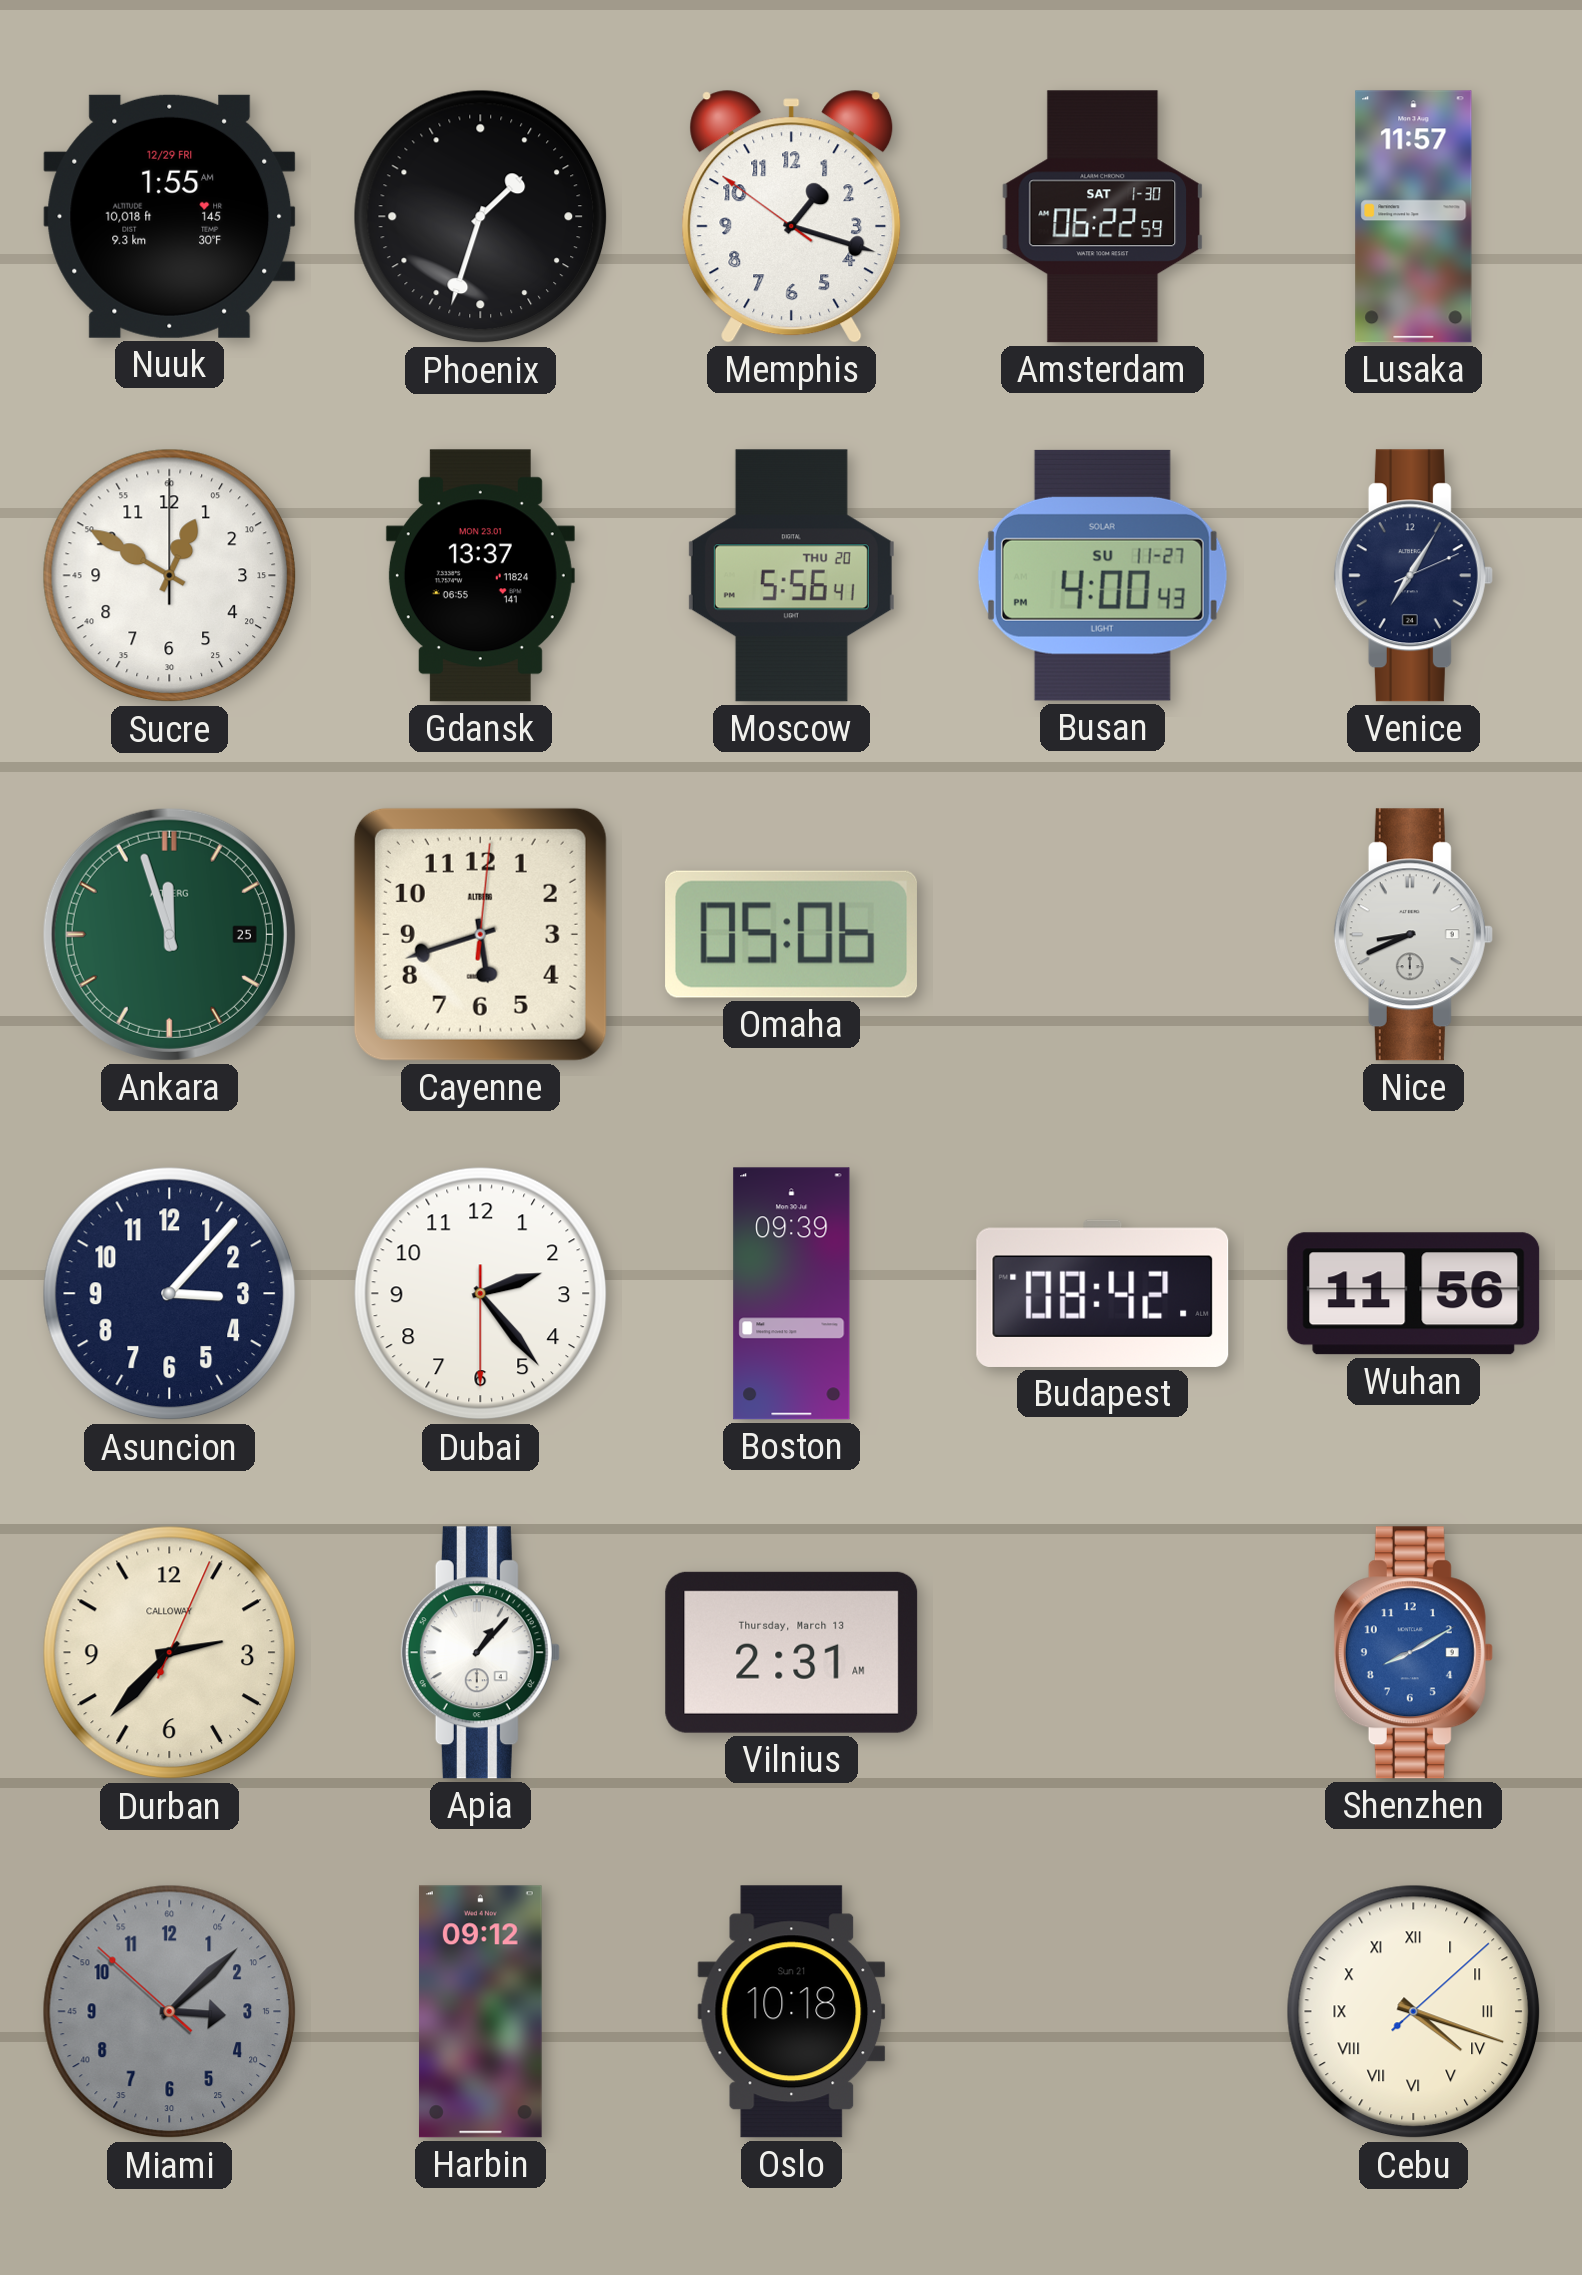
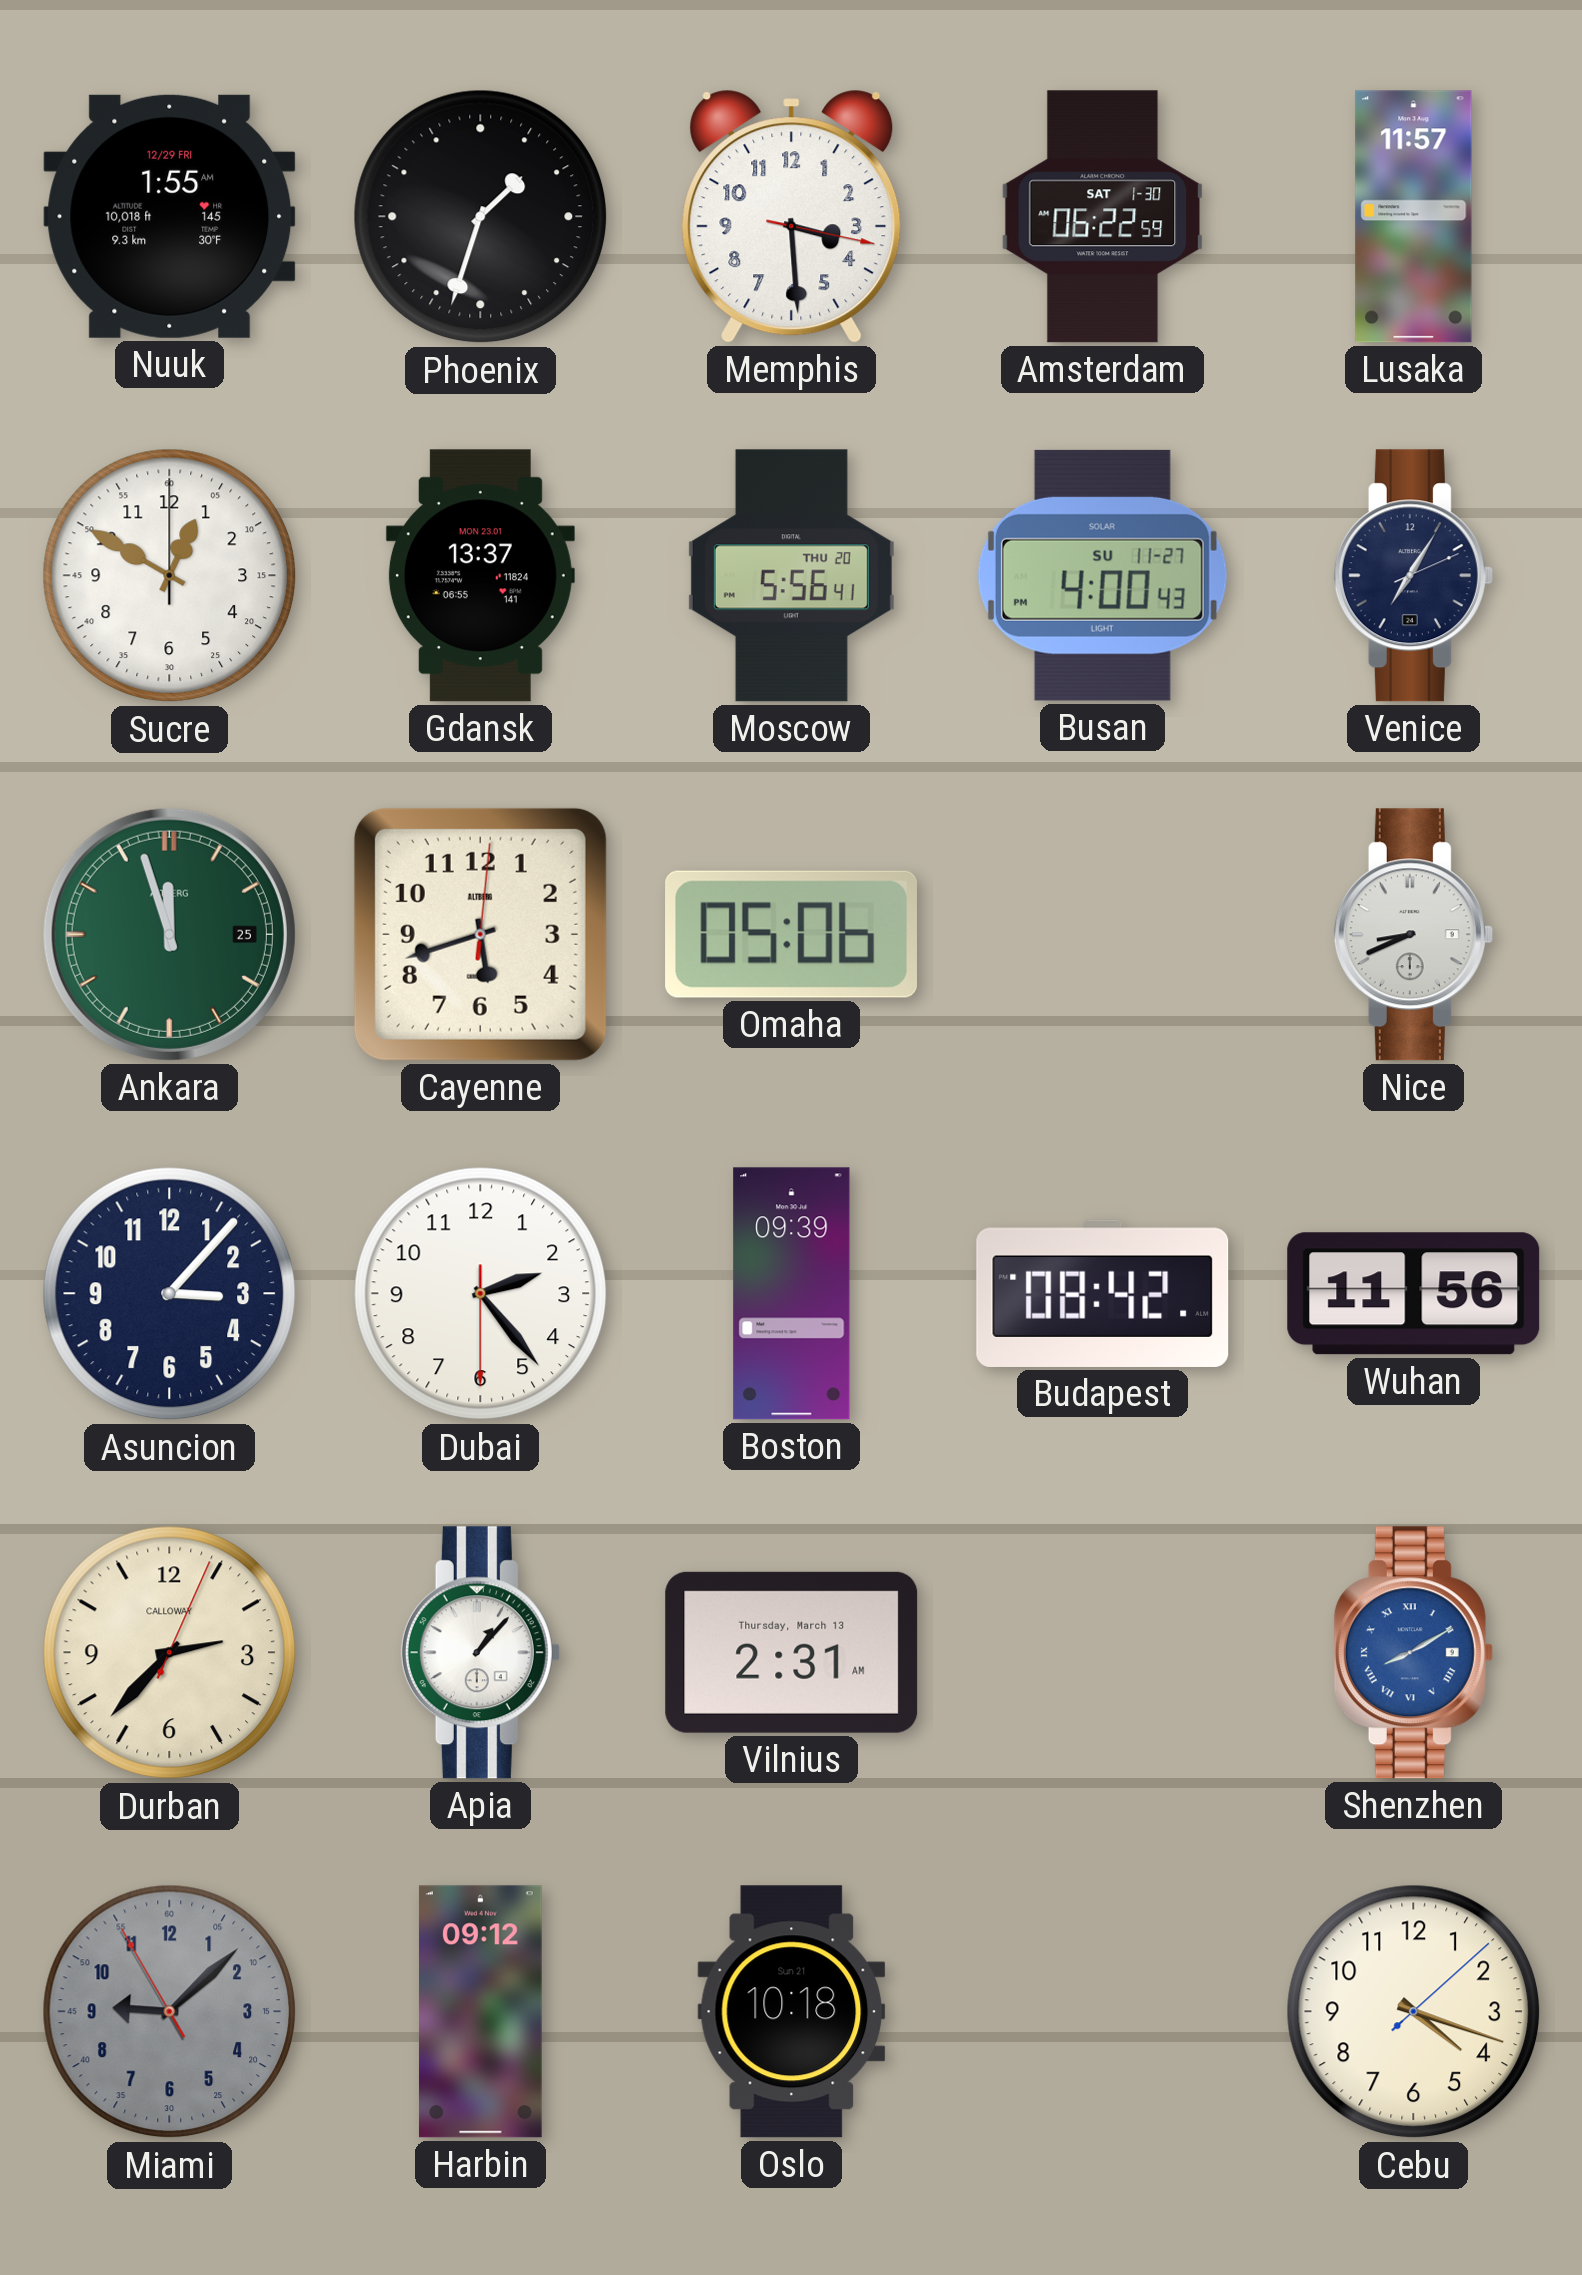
Memphis: 1:17 -> 3:29 (792, 216)
Shenzhen numerals: Arabic -> Roman (1413, 1653)
Miami: 3:07 -> 9:07 (170, 2012)
Cebu numerals: Roman -> Arabic (1414, 2012)
